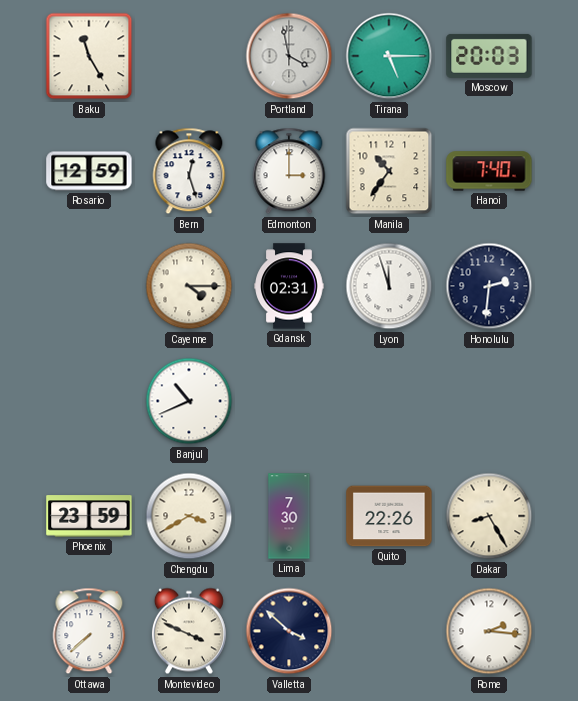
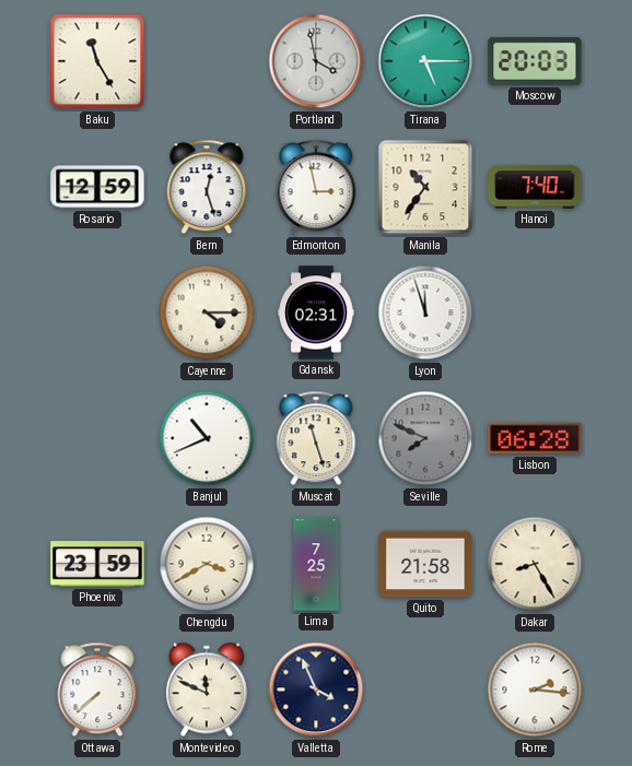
Edmonton: 3:00 -> 2:58 (316, 187)
Honolulu: 2:31 -> none (489, 286)
Muscat: none -> 11:27 (316, 438)
Seville: none -> 7:49 (425, 438)
Lisbon: none -> 06:28 (535, 438)
Lima: 7:30 -> 7:25 (316, 564)
Quito: 22:26 -> 21:58 (425, 564)
Montevideo: 3:49 -> 11:49 (207, 690)
Valletta: 3:52 -> 3:56 (316, 690)
